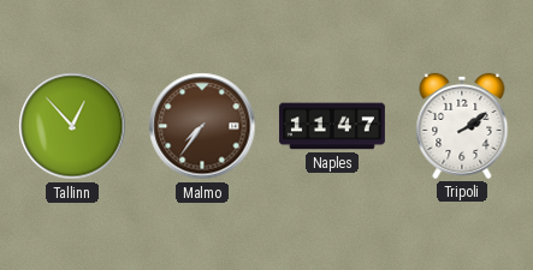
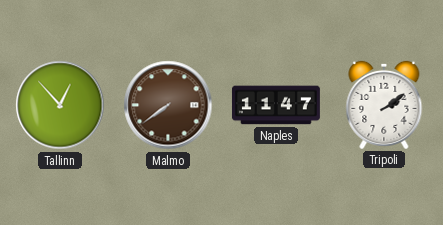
Malmo: 7:36 -> 7:39 (168, 105)
